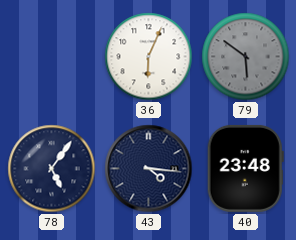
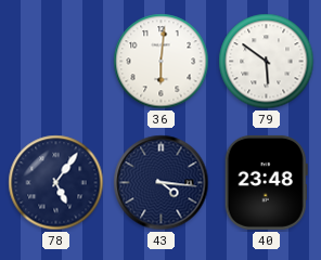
36: 6:04 -> 6:01 (162, 62)
79 dial: grey -> white (267, 62)
